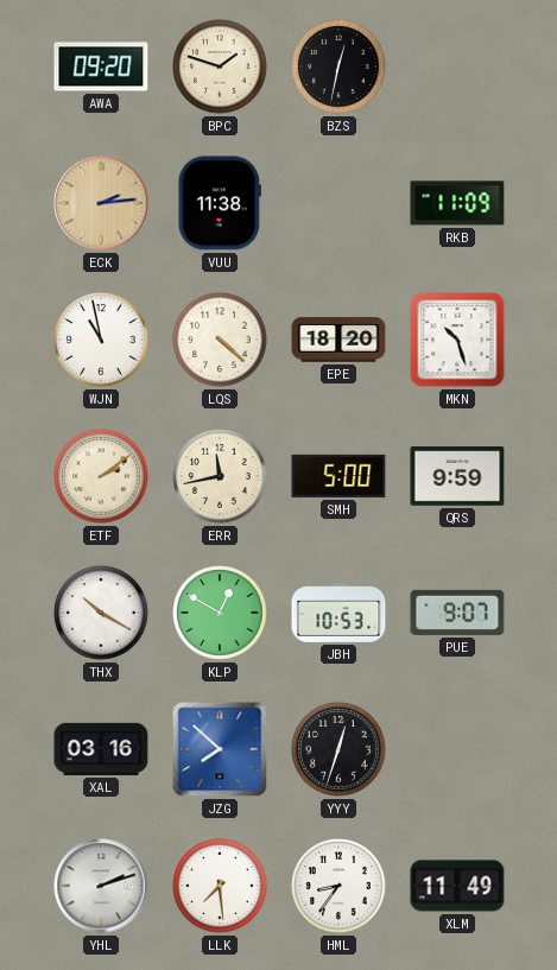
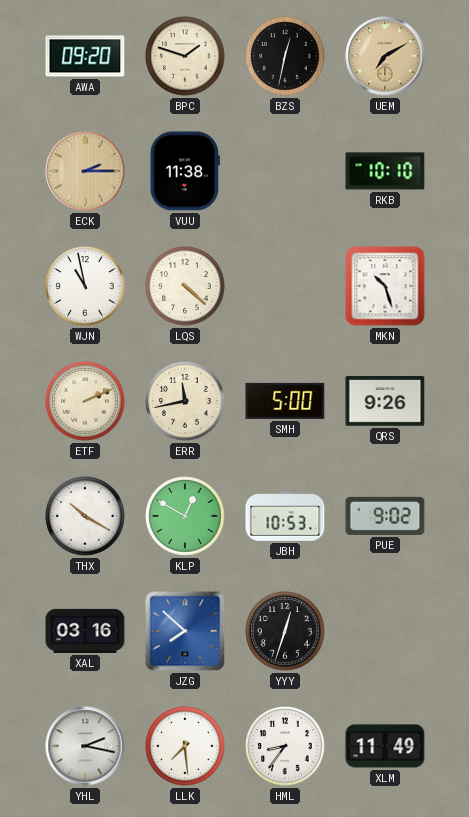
UEM: none -> 7:10 (385, 56)
ECK: 2:14 -> 2:15 (85, 171)
RKB: 11:09 -> 10:10 (385, 171)
EPE: 18:20 -> none (338, 340)
ETF: 2:09 -> 2:11 (85, 401)
QRS: 9:59 -> 9:26 (385, 401)
PUE: 9:07 -> 9:02 (385, 516)
YHL: 2:12 -> 2:17 (85, 746)
